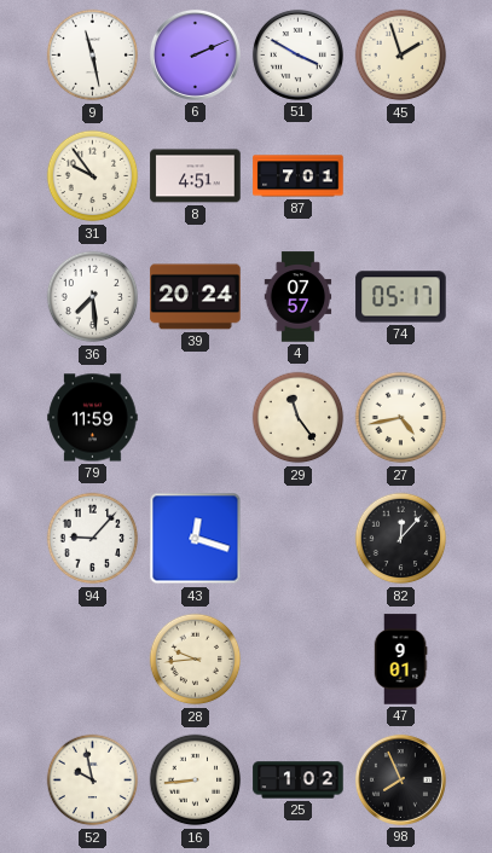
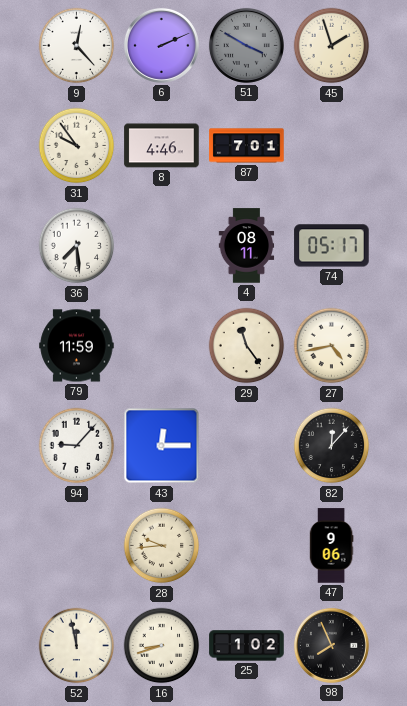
9: 11:28 -> 12:23 (77, 46)
51 dial: white -> grey (246, 45)
8: 4:51 -> 4:46 (162, 146)
39: 20:24 -> none (196, 297)
4: 07:57 -> 08:11 (247, 246)
43: 12:18 -> 12:15 (162, 446)
47: 9:01 -> 9:06 (331, 546)
52: 9:58 -> 11:58 (77, 646)
16: 8:44 -> 8:42 (162, 646)
